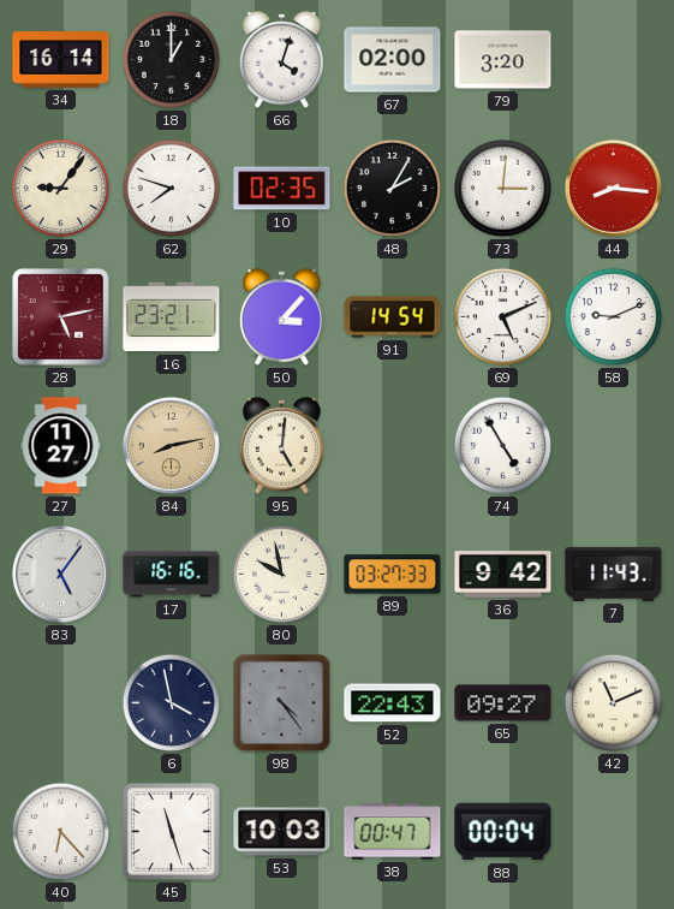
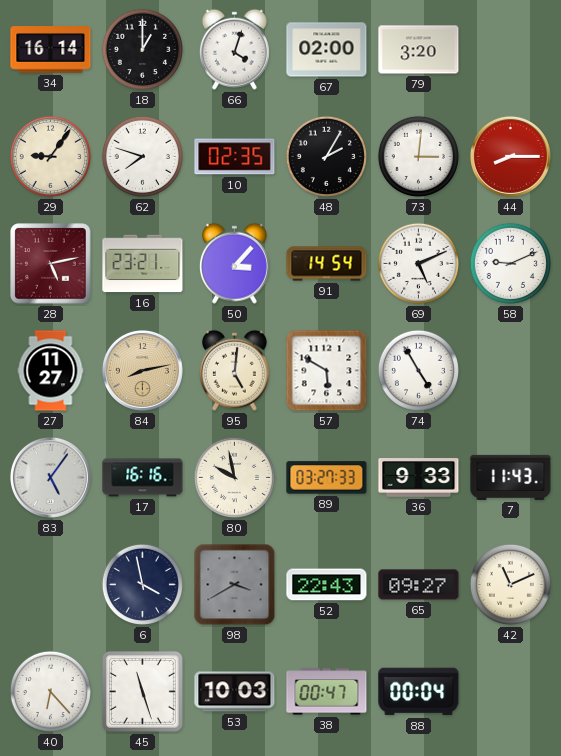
44: 8:16 -> 8:15 (510, 156)
57: none -> 5:50 (327, 371)
36: 9:42 -> 9:33 (419, 478)
98: 4:24 -> 3:40 (235, 585)
